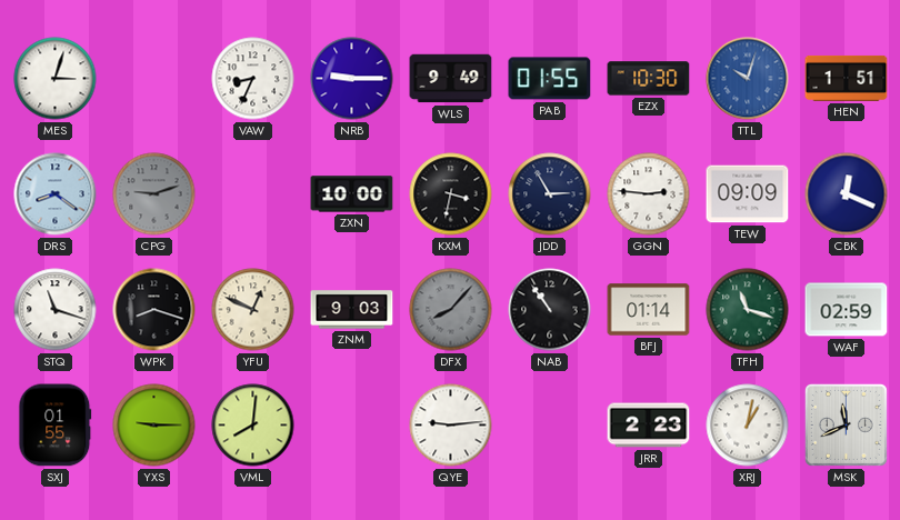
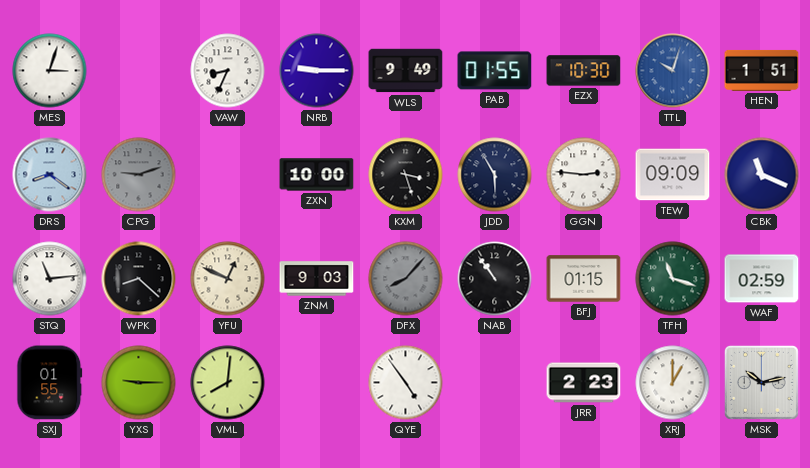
KXM: 3:32 -> 3:27 (406, 175)
JDD: 2:55 -> 5:55 (495, 175)
CBK: 12:19 -> 11:19 (762, 175)
STQ: 11:18 -> 11:14 (50, 279)
WPK: 8:18 -> 8:22 (139, 279)
BFJ: 01:14 -> 01:15 (584, 279)
QYE: 9:14 -> 4:54 (406, 383)
XRJ: 1:02 -> 1:00 (673, 383)
MSK: 11:41 -> 10:13 (761, 382)
